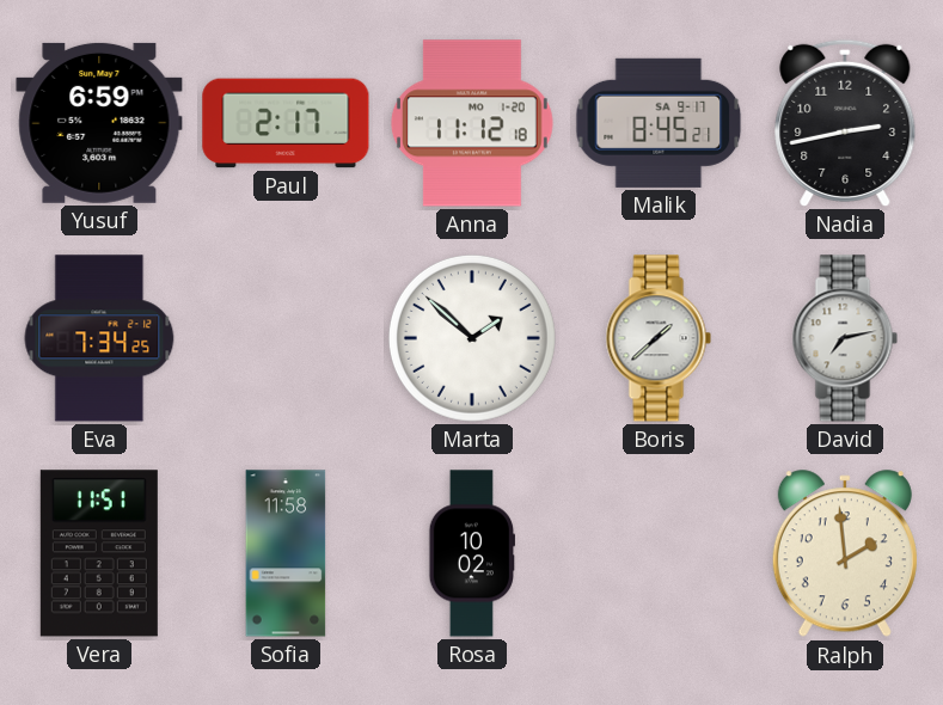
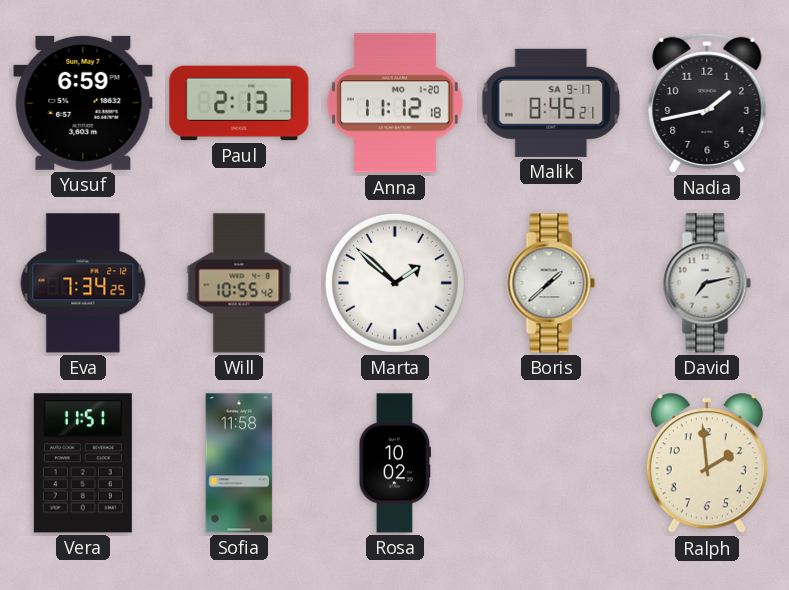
Paul: 2:17 -> 2:13 (239, 103)
Nadia: 2:43 -> 1:43 (707, 103)
Will: none -> 10:55 (239, 283)
